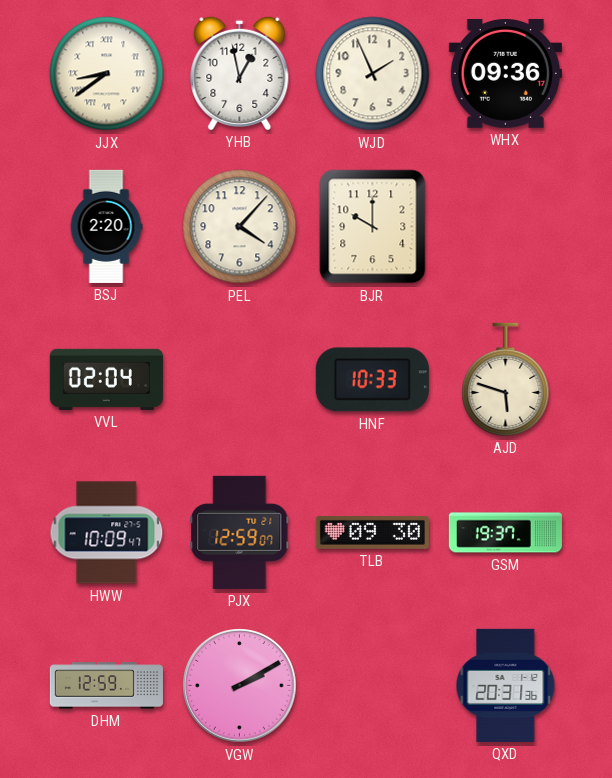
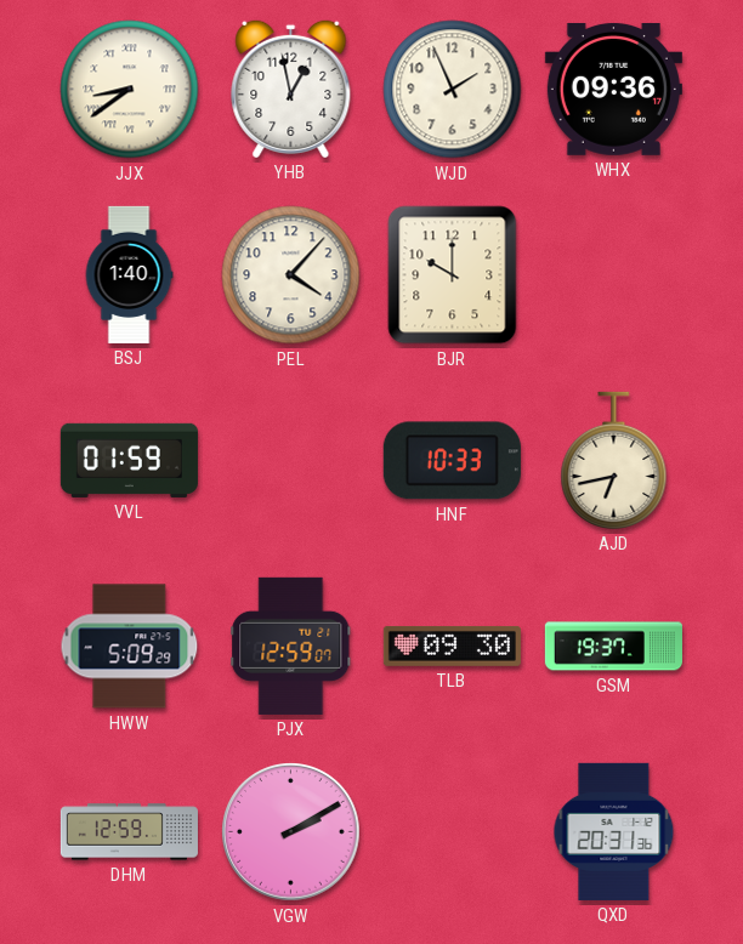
BSJ: 2:20 -> 1:40 (129, 274)
VVL: 02:04 -> 01:59 (129, 460)
AJD: 5:48 -> 6:43 (614, 460)
HWW: 10:09 -> 5:09 (130, 647)
